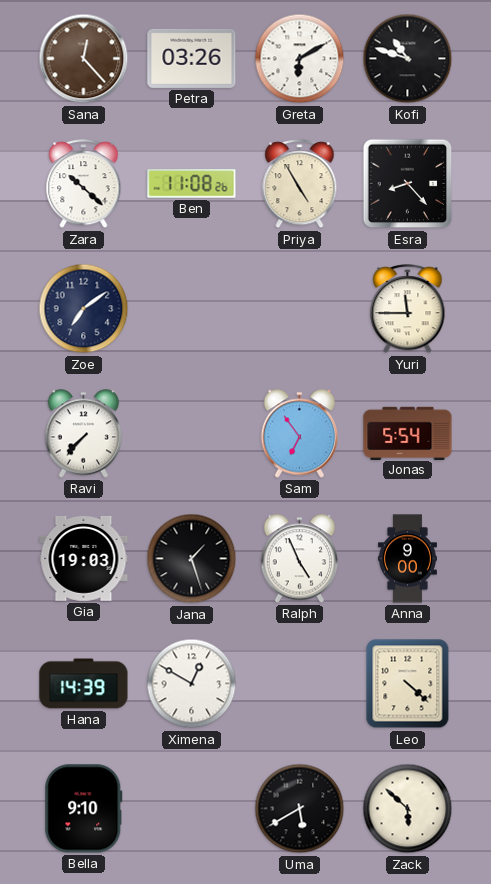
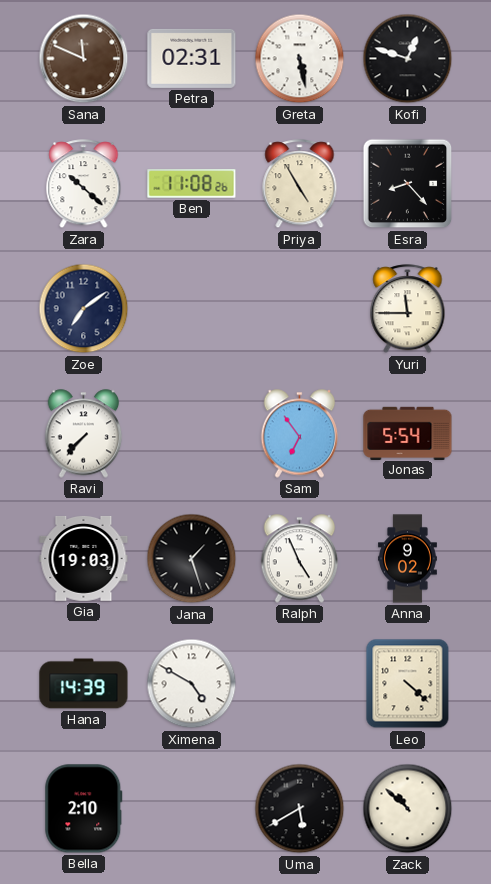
Sana: 12:23 -> 11:49 (84, 59)
Petra: 03:26 -> 02:31 (192, 58)
Greta: 6:10 -> 5:28 (300, 59)
Kofi: 10:48 -> 12:48 (408, 59)
Anna: 9:00 -> 9:02 (408, 559)
Ximena: 12:50 -> 4:50 (192, 684)
Bella: 9:10 -> 2:10 (84, 809)
Zack: 5:52 -> 10:52 (408, 809)
